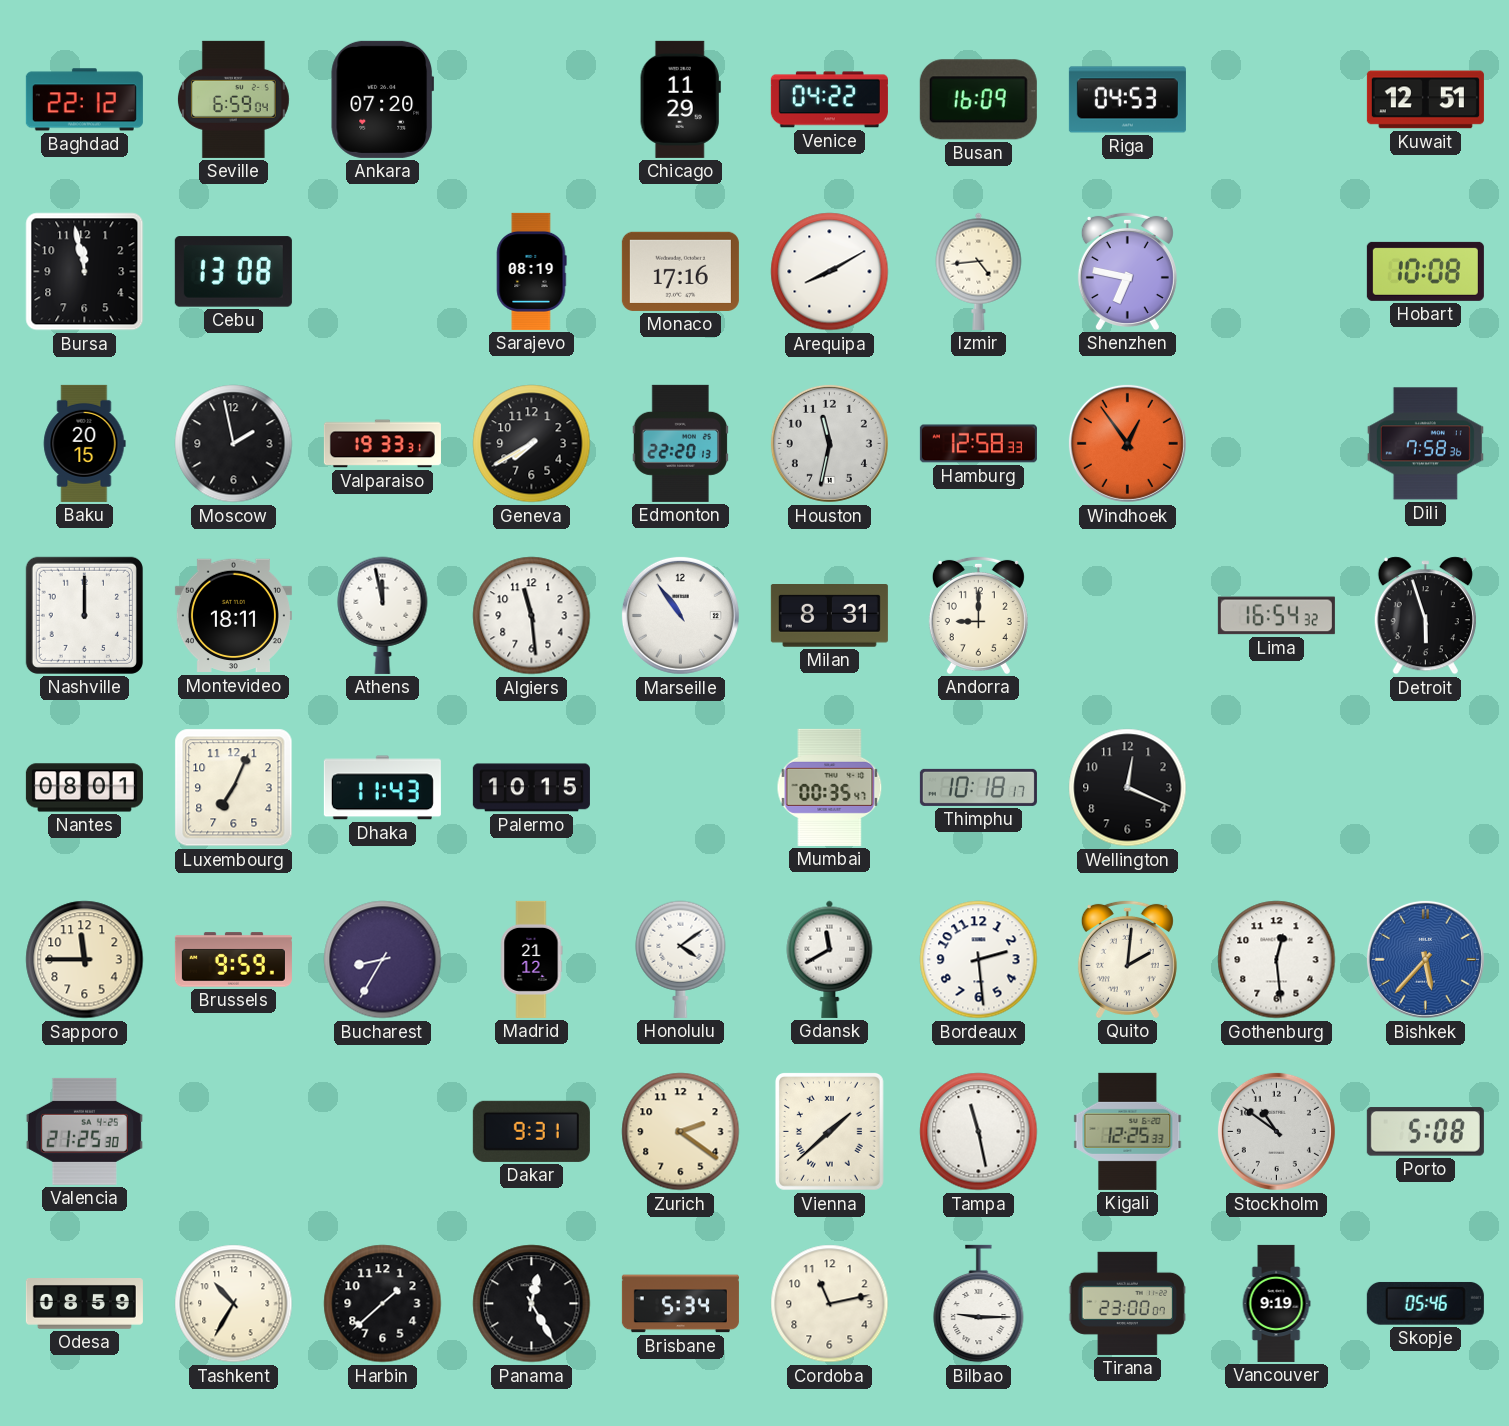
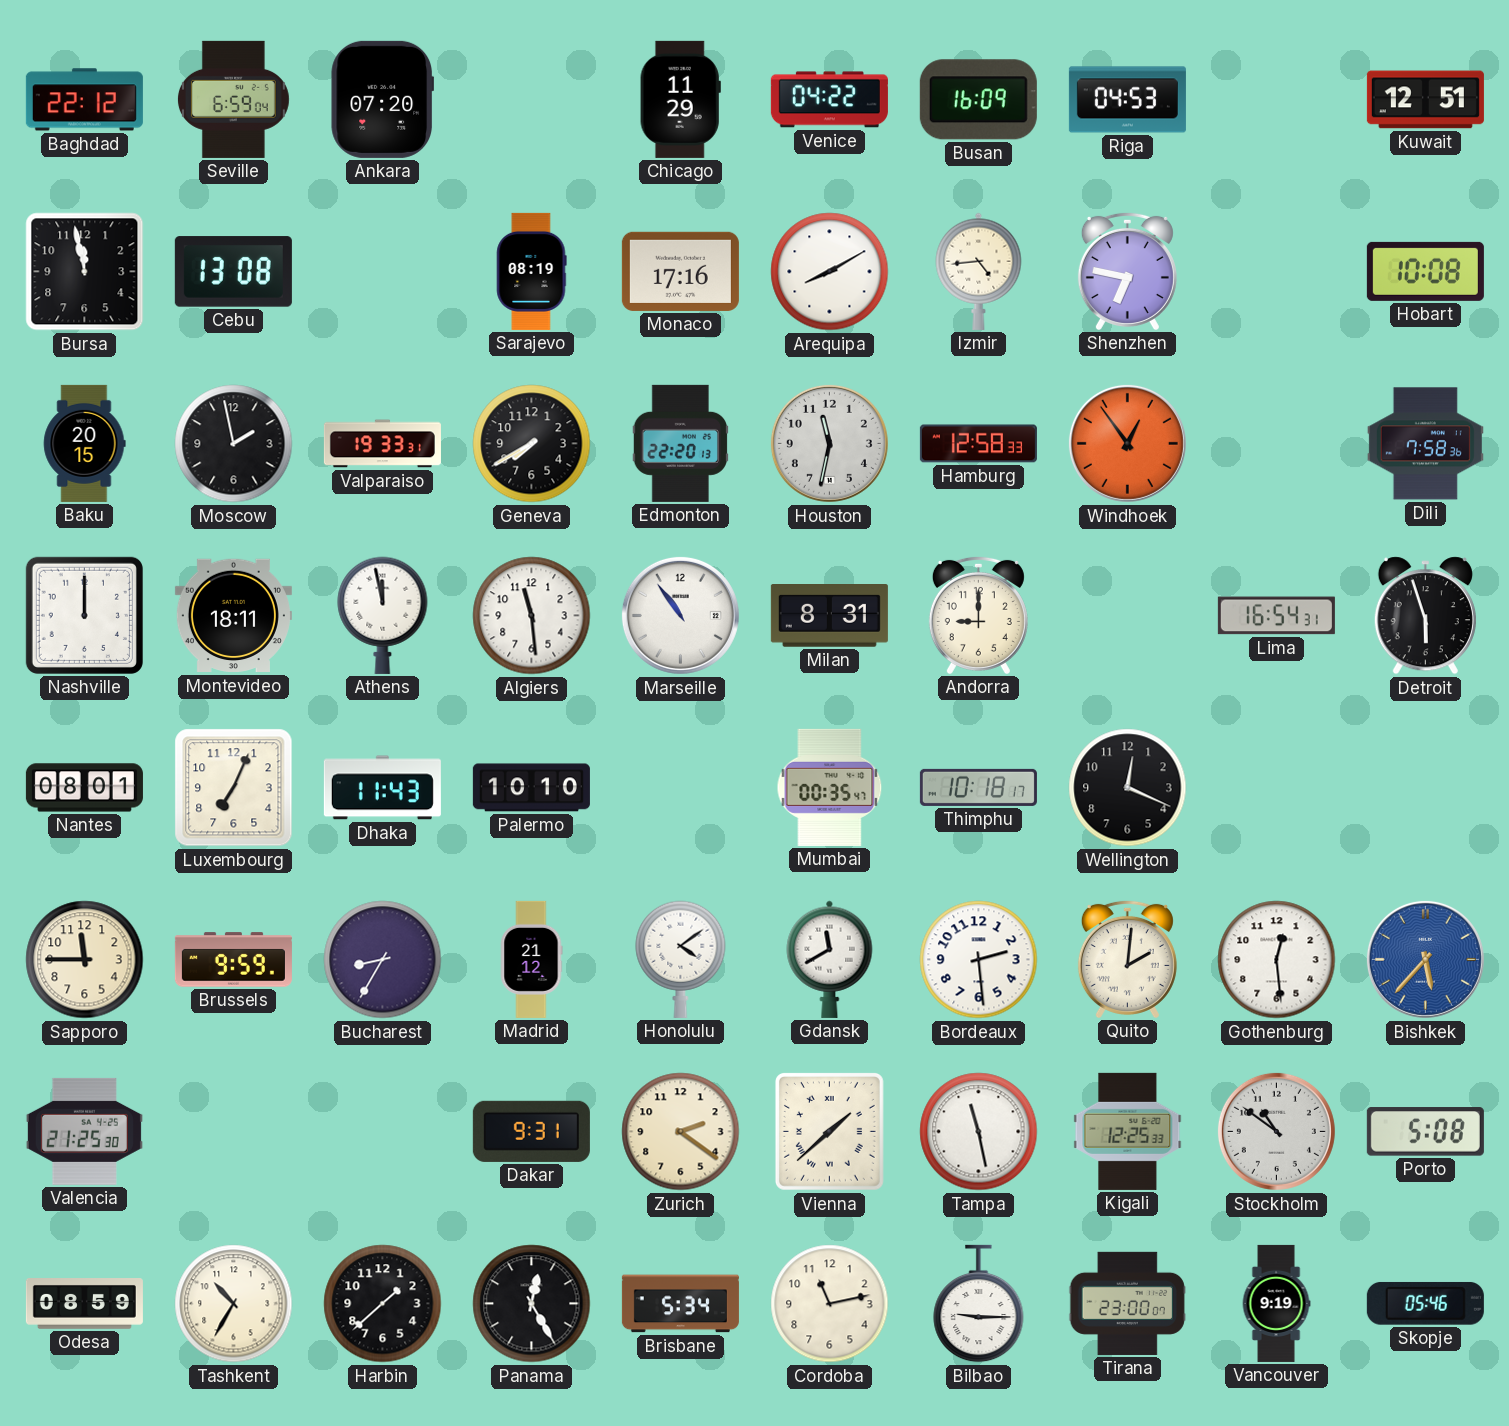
Lima: 16:54:32 -> 16:54:31 (1276, 616)
Palermo: 10:15 -> 10:10 (531, 788)
